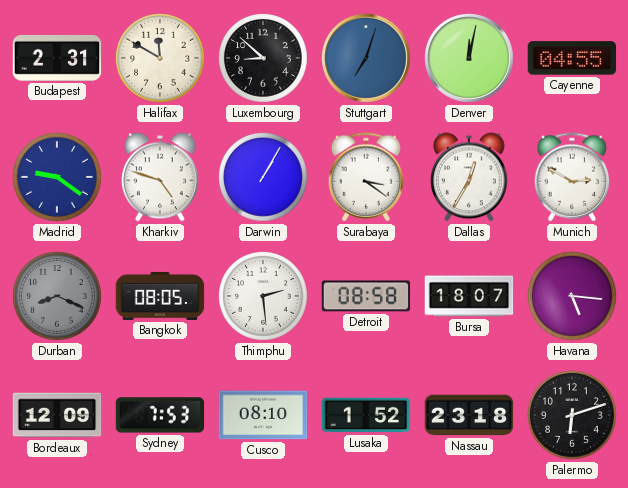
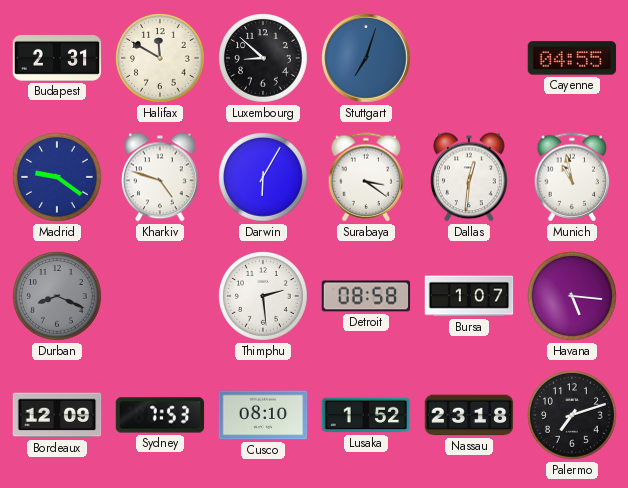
Denver: 12:02 -> none (470, 59)
Darwin: 1:05 -> 6:05 (264, 178)
Dallas: 12:35 -> 12:31 (470, 177)
Munich: 2:50 -> 10:58 (572, 177)
Bangkok: 08:05 -> none (160, 296)
Bursa: 18:07 -> 1:07 (469, 296)
Palermo: 6:12 -> 7:12 (573, 416)
